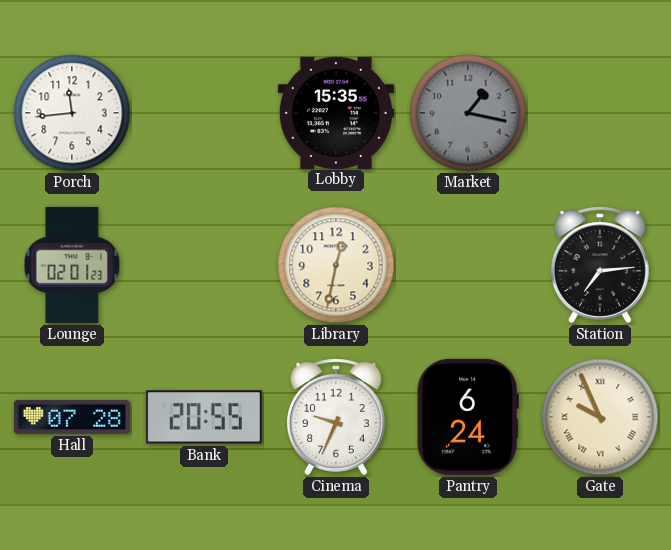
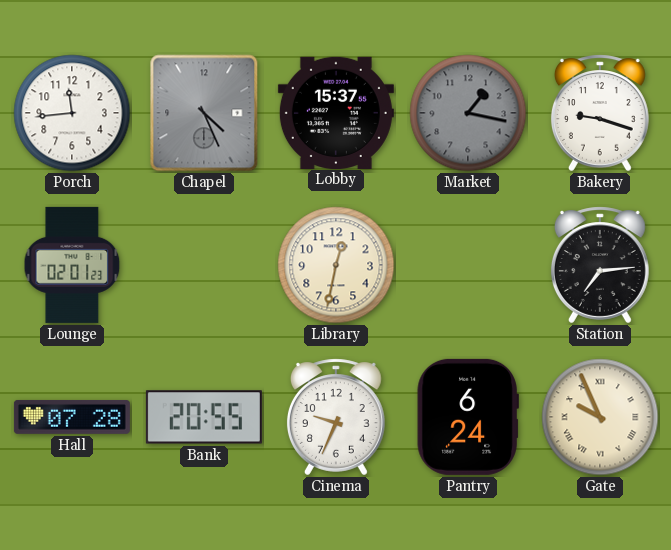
Chapel: none -> 4:26 (204, 113)
Lobby: 15:35 -> 15:37 (336, 112)
Bakery: none -> 9:18 (600, 113)
